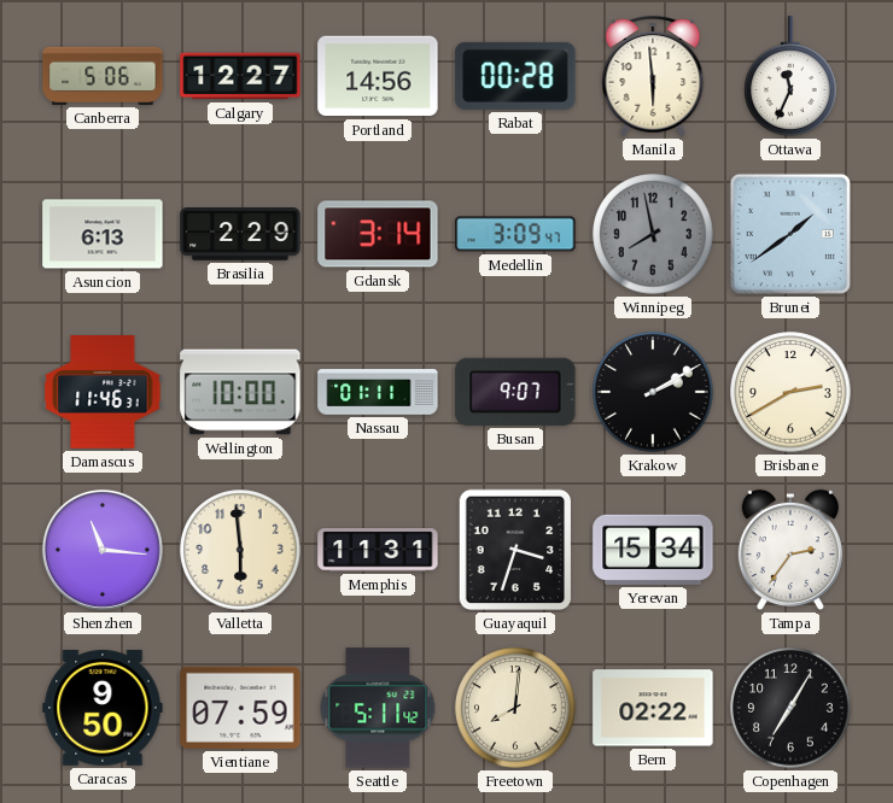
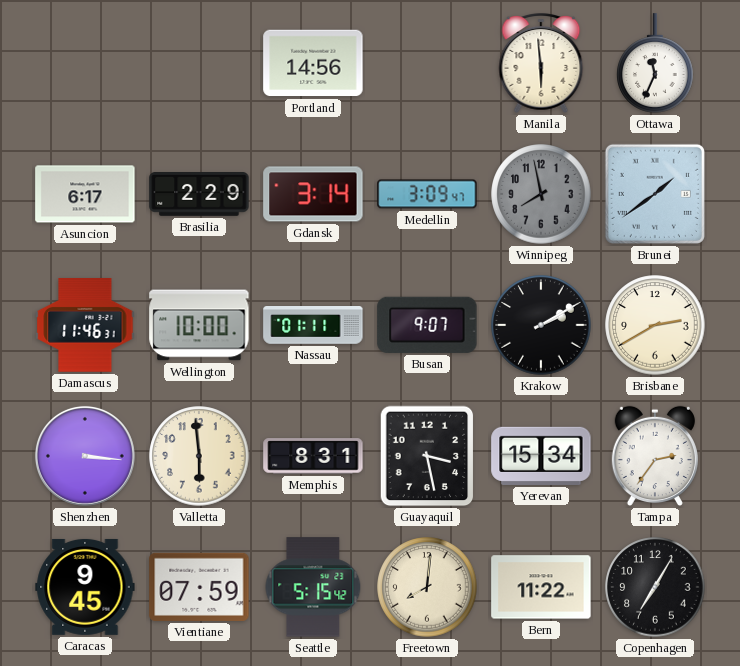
Canberra: 5:06 -> none (103, 76)
Calgary: 12:27 -> none (240, 76)
Rabat: 00:28 -> none (515, 76)
Asuncion: 6:13 -> 6:17 (85, 194)
Shenzhen: 11:16 -> 3:16 (85, 456)
Memphis: 11:31 -> 8:31 (313, 456)
Guayaquil: 3:33 -> 3:28 (427, 456)
Caracas: 9:50 -> 9:45 (85, 587)
Seattle: 5:11 -> 5:15 (313, 587)
Bern: 02:22 -> 11:22 (541, 587)
